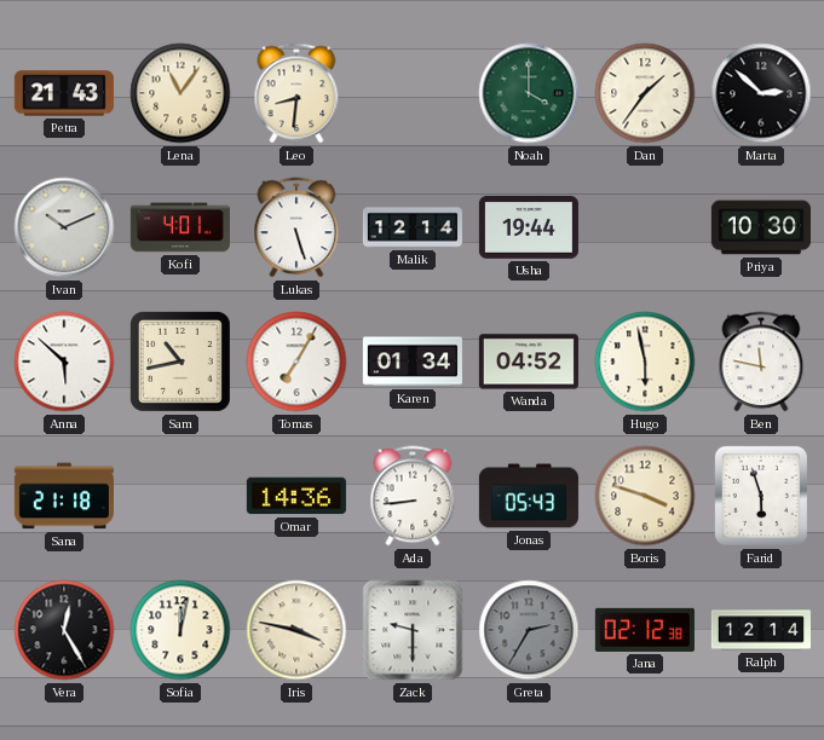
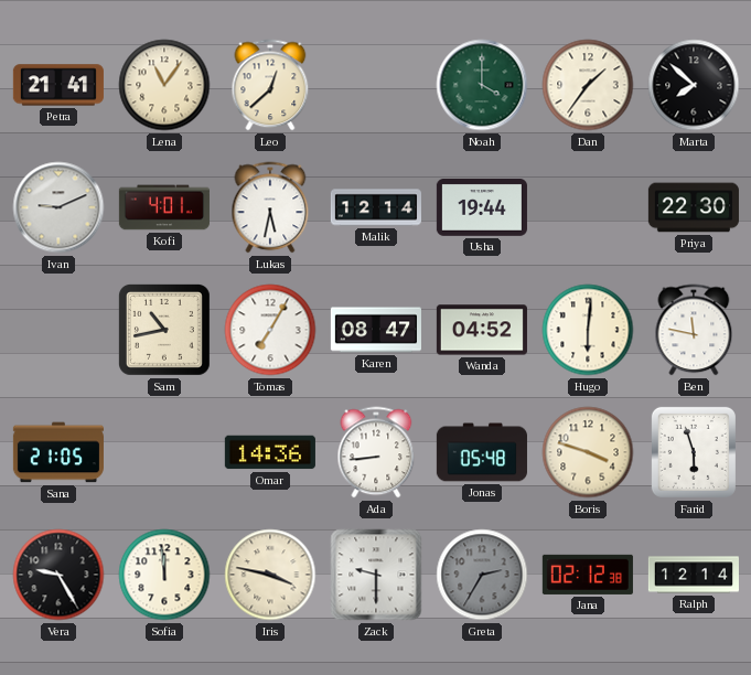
Petra: 21:43 -> 21:41 (58, 85)
Leo: 8:31 -> 12:38 (270, 85)
Marta: 2:52 -> 7:52 (694, 85)
Ivan: 10:11 -> 9:11 (58, 207)
Lukas: 5:27 -> 5:32 (270, 207)
Priya: 10:30 -> 22:30 (694, 207)
Anna: 5:52 -> none (64, 362)
Karen: 01:34 -> 08:47 (376, 330)
Hugo: 5:58 -> 6:01 (588, 330)
Sana: 21:18 -> 21:05 (58, 452)
Jonas: 05:43 -> 05:48 (482, 452)
Vera: 12:25 -> 9:25 (58, 575)
Sofia: 12:02 -> 11:59 (164, 575)
